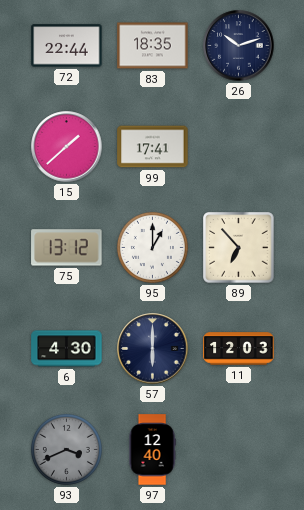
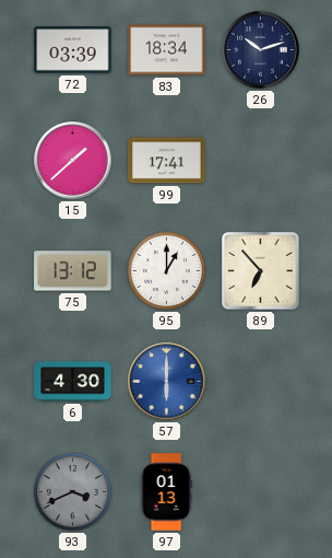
72: 22:44 -> 03:39 (73, 50)
83: 18:35 -> 18:34 (167, 50)
57 dial: navy -> blue (167, 382)
11: 12:03 -> none (239, 349)
97: 12:40 -> 01:13 (166, 492)
